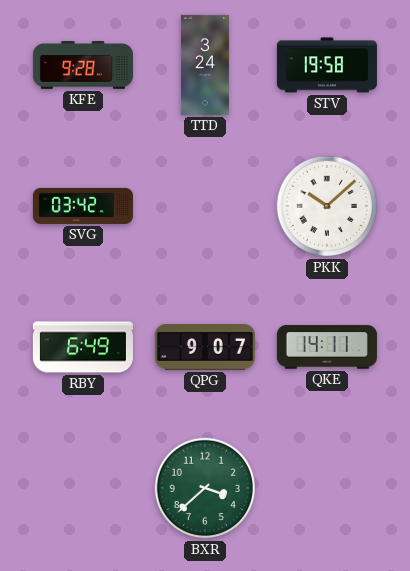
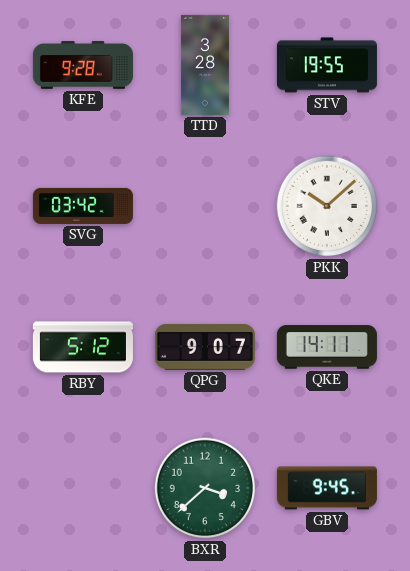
TTD: 3:24 -> 3:28 (205, 65)
STV: 19:58 -> 19:55 (327, 65)
RBY: 6:49 -> 5:12 (83, 347)
GBV: none -> 9:45 (327, 488)
